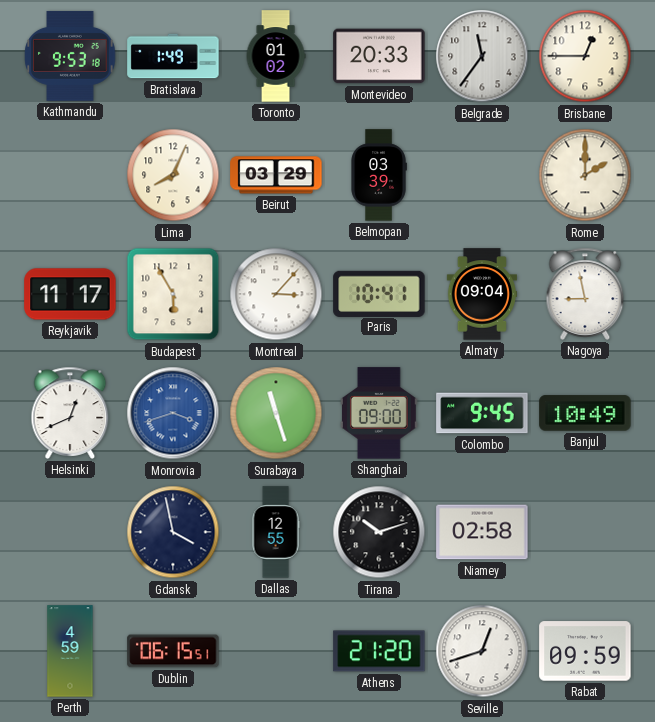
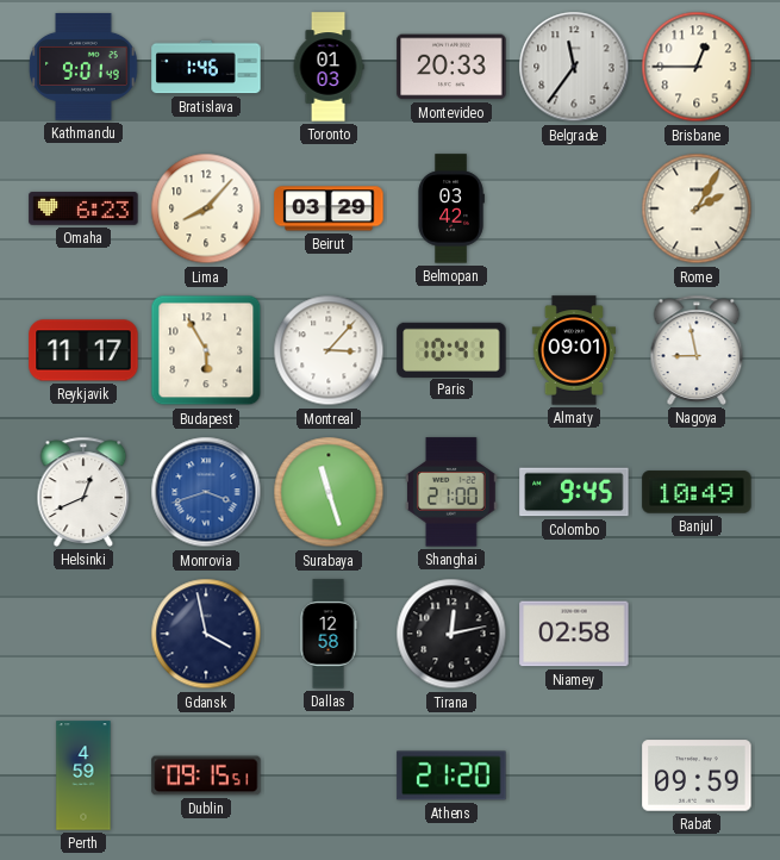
Kathmandu: 9:53 -> 9:01 (83, 67)
Bratislava: 1:49 -> 1:46 (206, 67)
Toronto: 01:02 -> 01:03 (329, 67)
Omaha: none -> 6:23 (83, 208)
Lima: 8:04 -> 8:07 (206, 208)
Belmopan: 03:39 -> 03:42 (451, 208)
Rome: 2:00 -> 2:05 (697, 208)
Almaty: 09:04 -> 09:01 (573, 350)
Shanghai: 09:00 -> 21:00 (451, 492)
Dallas: 12:55 -> 12:58 (329, 634)
Tirana: 10:12 -> 12:13 (451, 634)
Dublin: 06:15 -> 09:15 (206, 775)
Seville: 12:42 -> none (482, 651)
